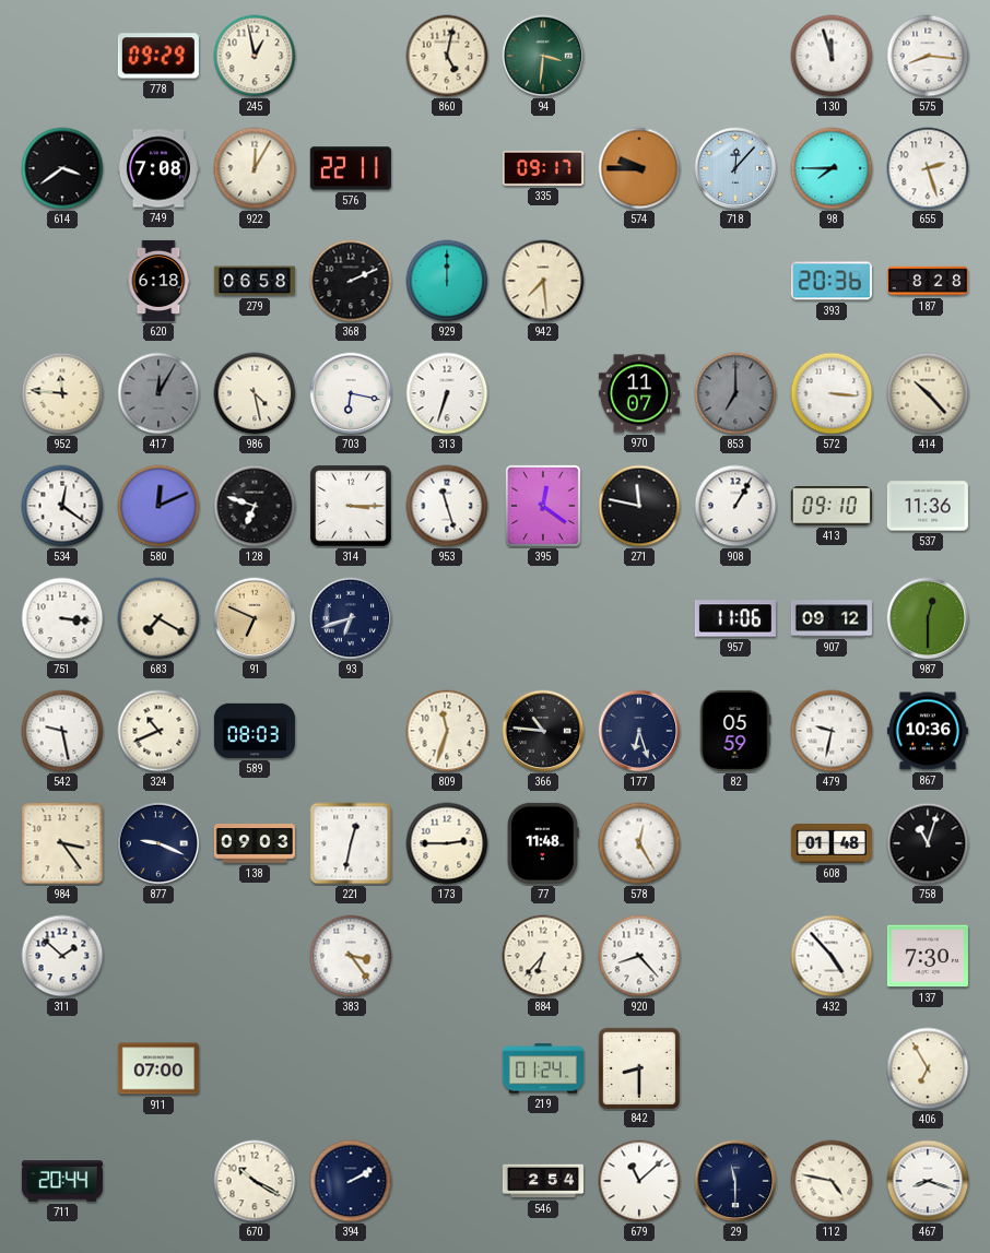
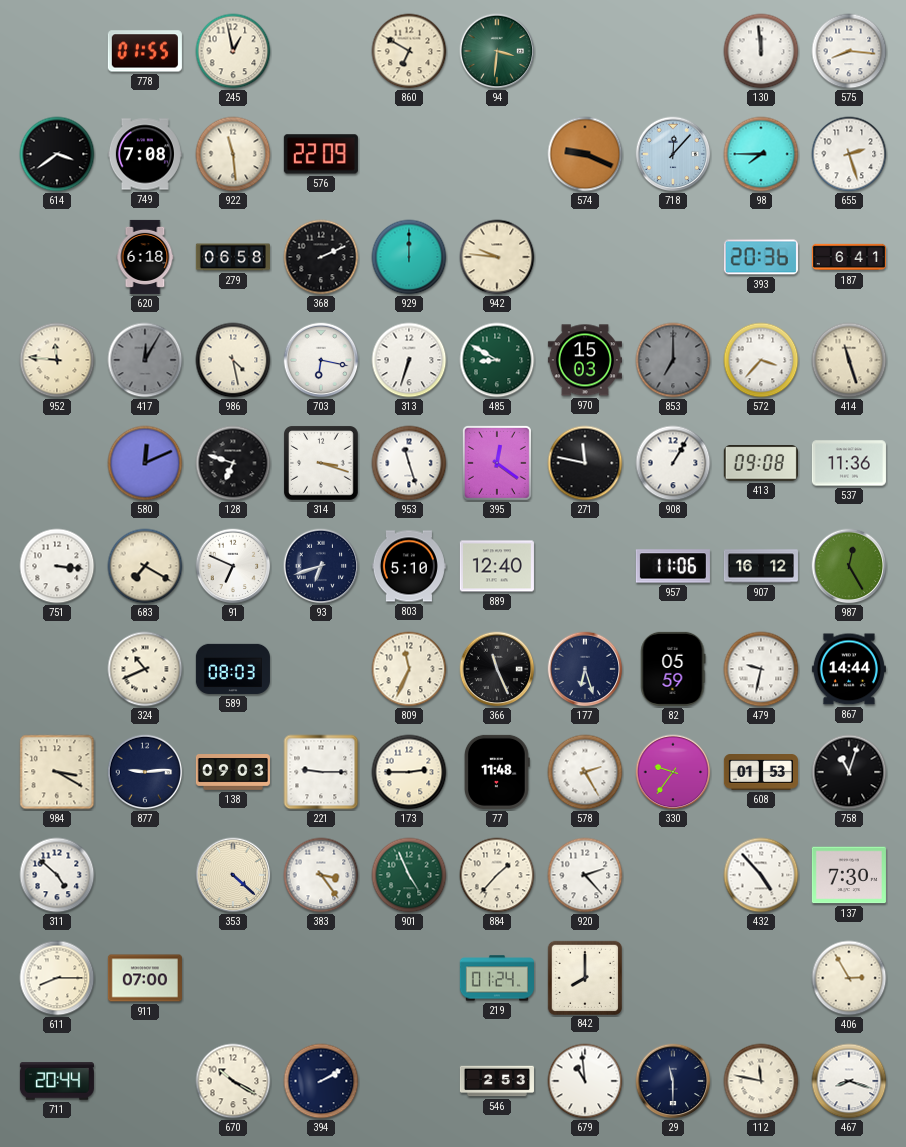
778: 09:29 -> 01:55 (145, 51)
860: 5:02 -> 6:50 (409, 51)
130: 11:57 -> 11:59 (761, 51)
922: 12:05 -> 11:29 (233, 154)
576: 22:11 -> 22:09 (321, 154)
335: 09:17 -> none (543, 168)
574: 9:45 -> 9:19 (585, 154)
942: 7:29 -> 9:46 (497, 257)
187: 8:28 -> 6:41 (849, 257)
485: none -> 8:50 (497, 360)
970: 11:07 -> 15:03 (585, 360)
572: 3:16 -> 3:37 (761, 360)
414: 10:23 -> 11:27 (849, 360)
534: 12:21 -> none (62, 506)
314: 3:15 -> 3:18 (322, 464)
413: 09:10 -> 09:08 (761, 463)
91 dial: champagne -> white (233, 566)
803: none -> 5:10 (409, 566)
889: none -> 12:40 (497, 566)
907: 09:12 -> 16:12 (761, 566)
987: 12:30 -> 12:25 (849, 566)
542: 9:28 -> none (62, 731)
809: 11:33 -> 11:34 (409, 669)
366: 10:46 -> 11:26 (497, 669)
867: 10:36 -> 14:44 (849, 669)
984: 3:24 -> 3:20 (57, 772)
877: 9:19 -> 9:14 (145, 772)
221: 12:32 -> 9:15 (321, 772)
578: 12:25 -> 2:25 (585, 772)
330: none -> 9:36 (673, 772)
608: 01:48 -> 01:53 (761, 773)
311: 1:52 -> 4:52 (57, 875)
353: none -> 4:22 (233, 875)
901: none -> 4:56 (409, 875)
884: 6:37 -> 1:37 (497, 875)
920: 8:23 -> 2:23 (585, 875)
611: none -> 8:15 (57, 978)
842: 8:30 -> 8:00 (584, 977)
406: 6:55 -> 2:55 (849, 978)
546: 2:54 -> 2:53 (497, 1081)
679: 11:08 -> 10:59 (585, 1081)
112: 4:47 -> 11:47 (761, 1081)
